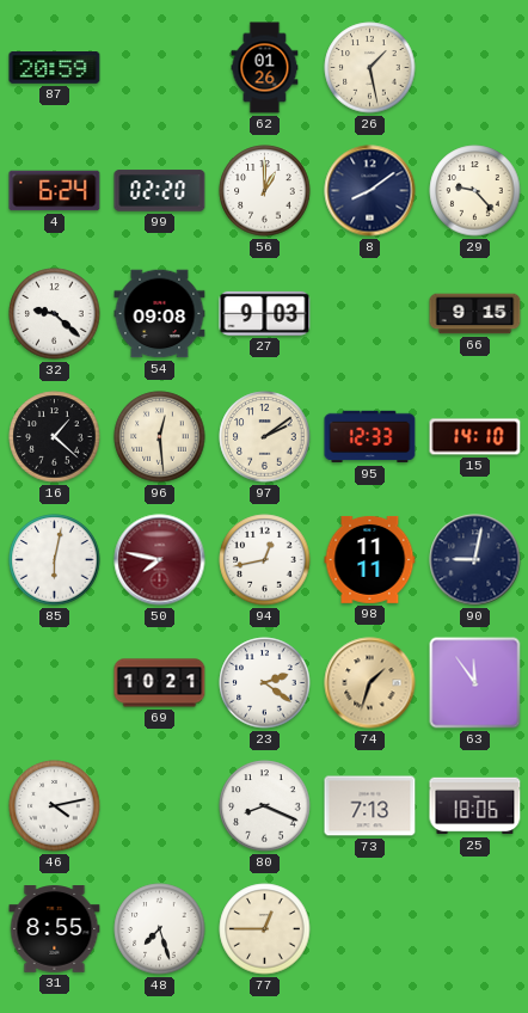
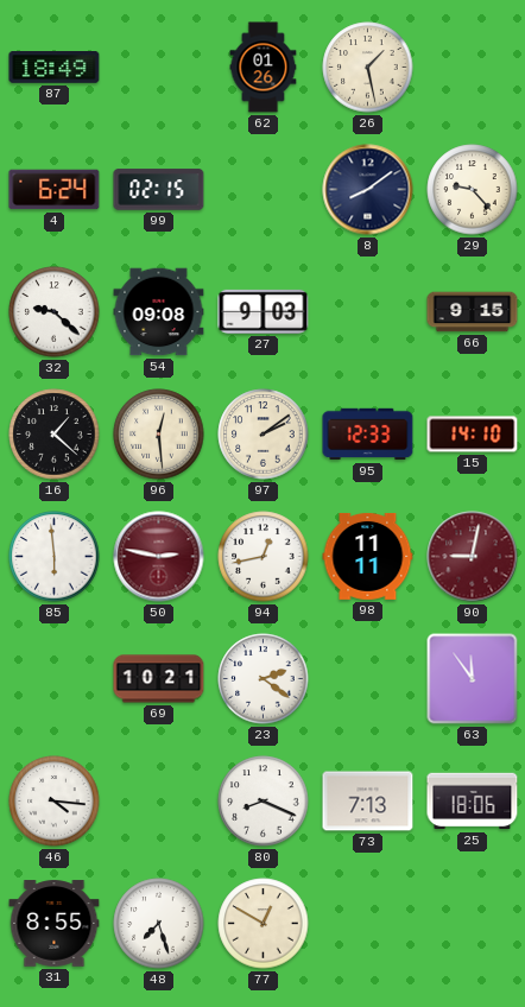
87: 20:59 -> 18:49 (55, 68)
99: 02:20 -> 02:15 (159, 190)
56: 1:00 -> none (265, 191)
85: 6:02 -> 5:59 (55, 557)
50: 7:47 -> 2:47 (159, 557)
90 dial: navy -> burgundy (473, 557)
74: 1:33 -> none (370, 683)
46: 4:13 -> 4:16 (55, 802)
77: 12:45 -> 12:50 (264, 924)
